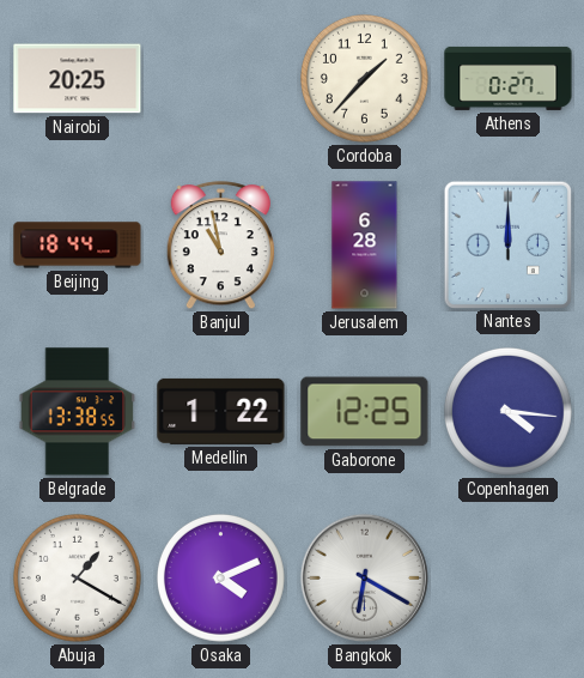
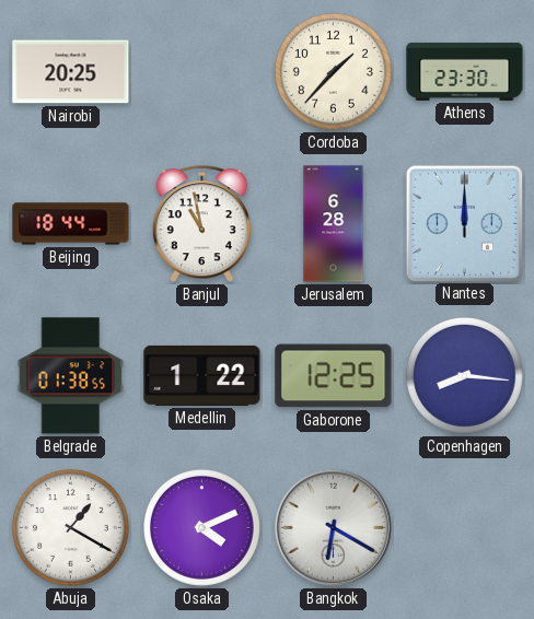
Athens: 0:27 -> 23:30 (465, 71)
Belgrade: 13:38 -> 01:38 (71, 376)
Copenhagen: 4:16 -> 8:16 (464, 375)
